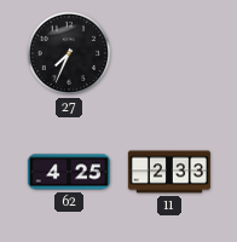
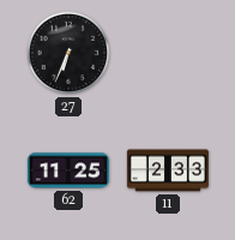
27: 7:34 -> 6:34 (68, 53)
62: 4:25 -> 11:25 (68, 170)
